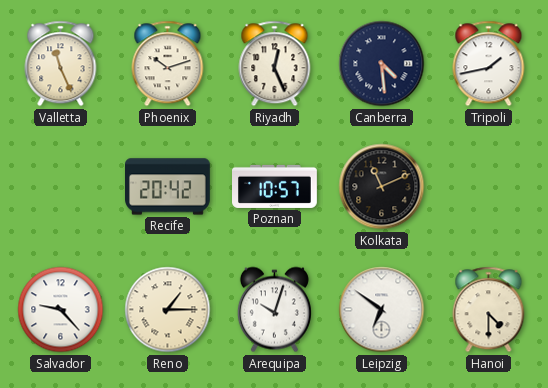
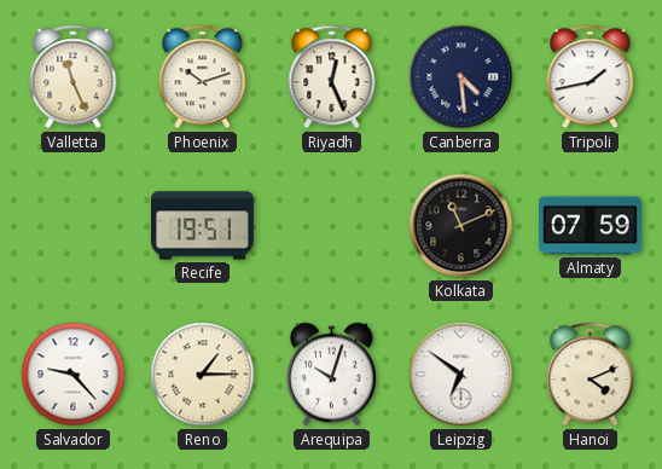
Recife: 20:42 -> 19:51 (203, 226)
Poznan: 10:57 -> none (275, 186)
Almaty: none -> 07:59 (591, 226)
Hanoi: 4:30 -> 4:11 (591, 375)
